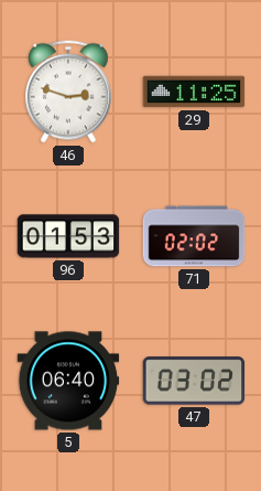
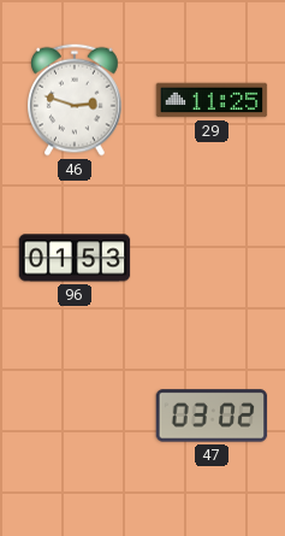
71: 02:02 -> none (194, 236)
5: 06:40 -> none (68, 381)
